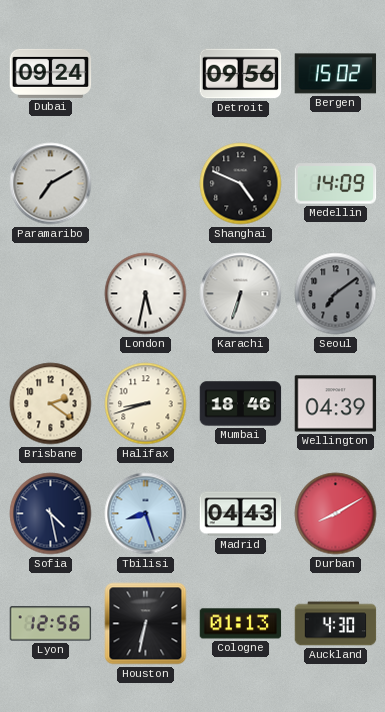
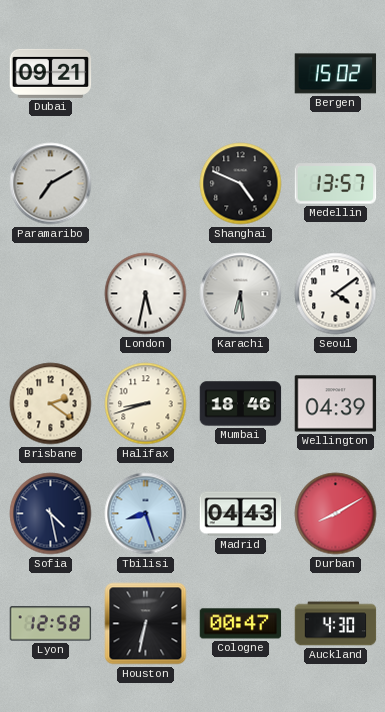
Dubai: 09:24 -> 09:21 (51, 73)
Detroit: 09:56 -> none (241, 74)
Medellin: 14:09 -> 13:57 (336, 184)
Karachi: 6:33 -> 6:29 (241, 294)
Seoul: 7:09 -> 4:09 (336, 294)
Seoul dial: grey -> white (336, 294)
Lyon: 12:56 -> 12:58 (51, 624)
Cologne: 01:13 -> 00:47 (241, 624)
